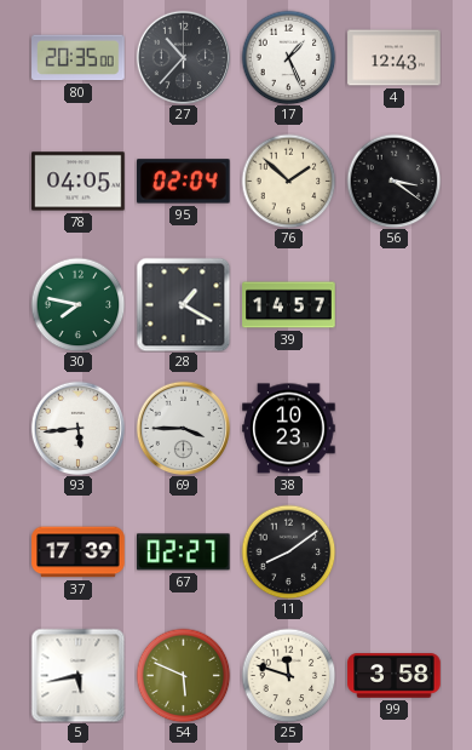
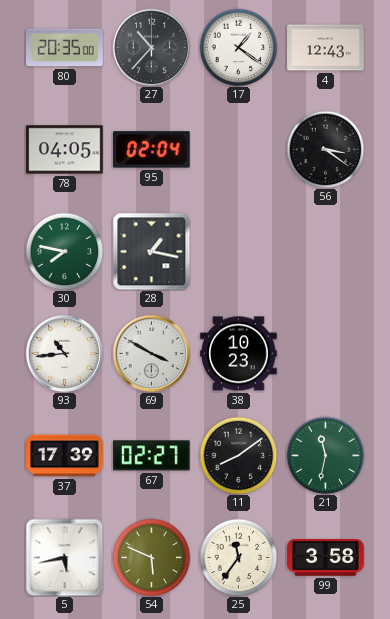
17: 1:26 -> 1:21 (238, 47)
76: 1:52 -> none (288, 181)
28: 1:20 -> 1:17 (151, 251)
39: 14:57 -> none (289, 305)
93: 5:44 -> 10:44 (64, 353)
69: 3:45 -> 3:50 (151, 353)
21: none -> 11:32 (325, 455)
25: 11:48 -> 11:36 (238, 557)
